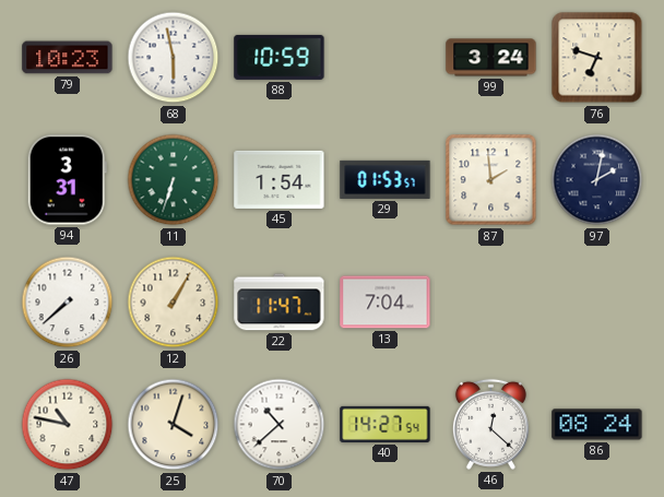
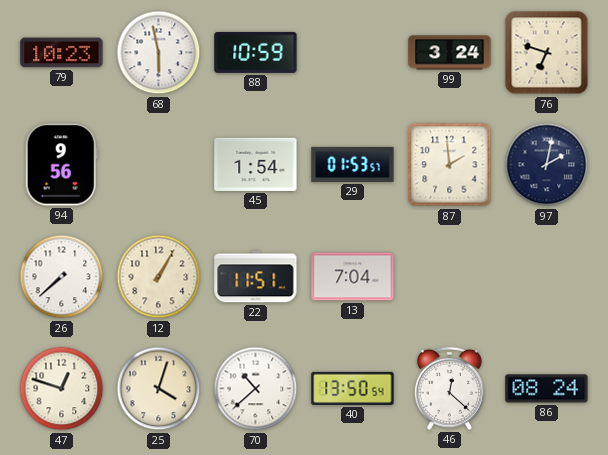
94: 3:31 -> 9:56 (61, 165)
11: 6:33 -> none (174, 180)
22: 11:47 -> 11:51 (256, 277)
47: 10:47 -> 12:48 (62, 389)
40: 14:27 -> 13:50 (353, 388)
